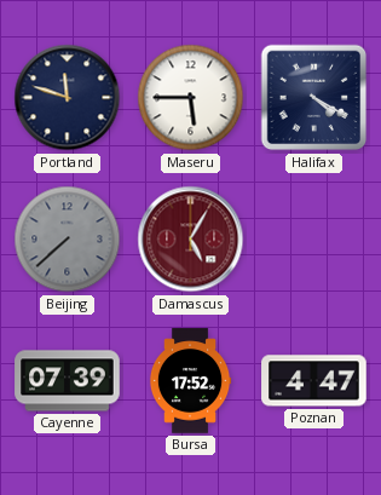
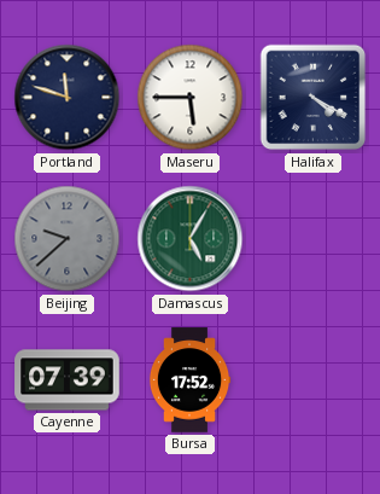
Beijing: 7:38 -> 9:38 (68, 239)
Damascus dial: burgundy -> green (191, 239)
Poznan: 4:47 -> none (314, 381)
